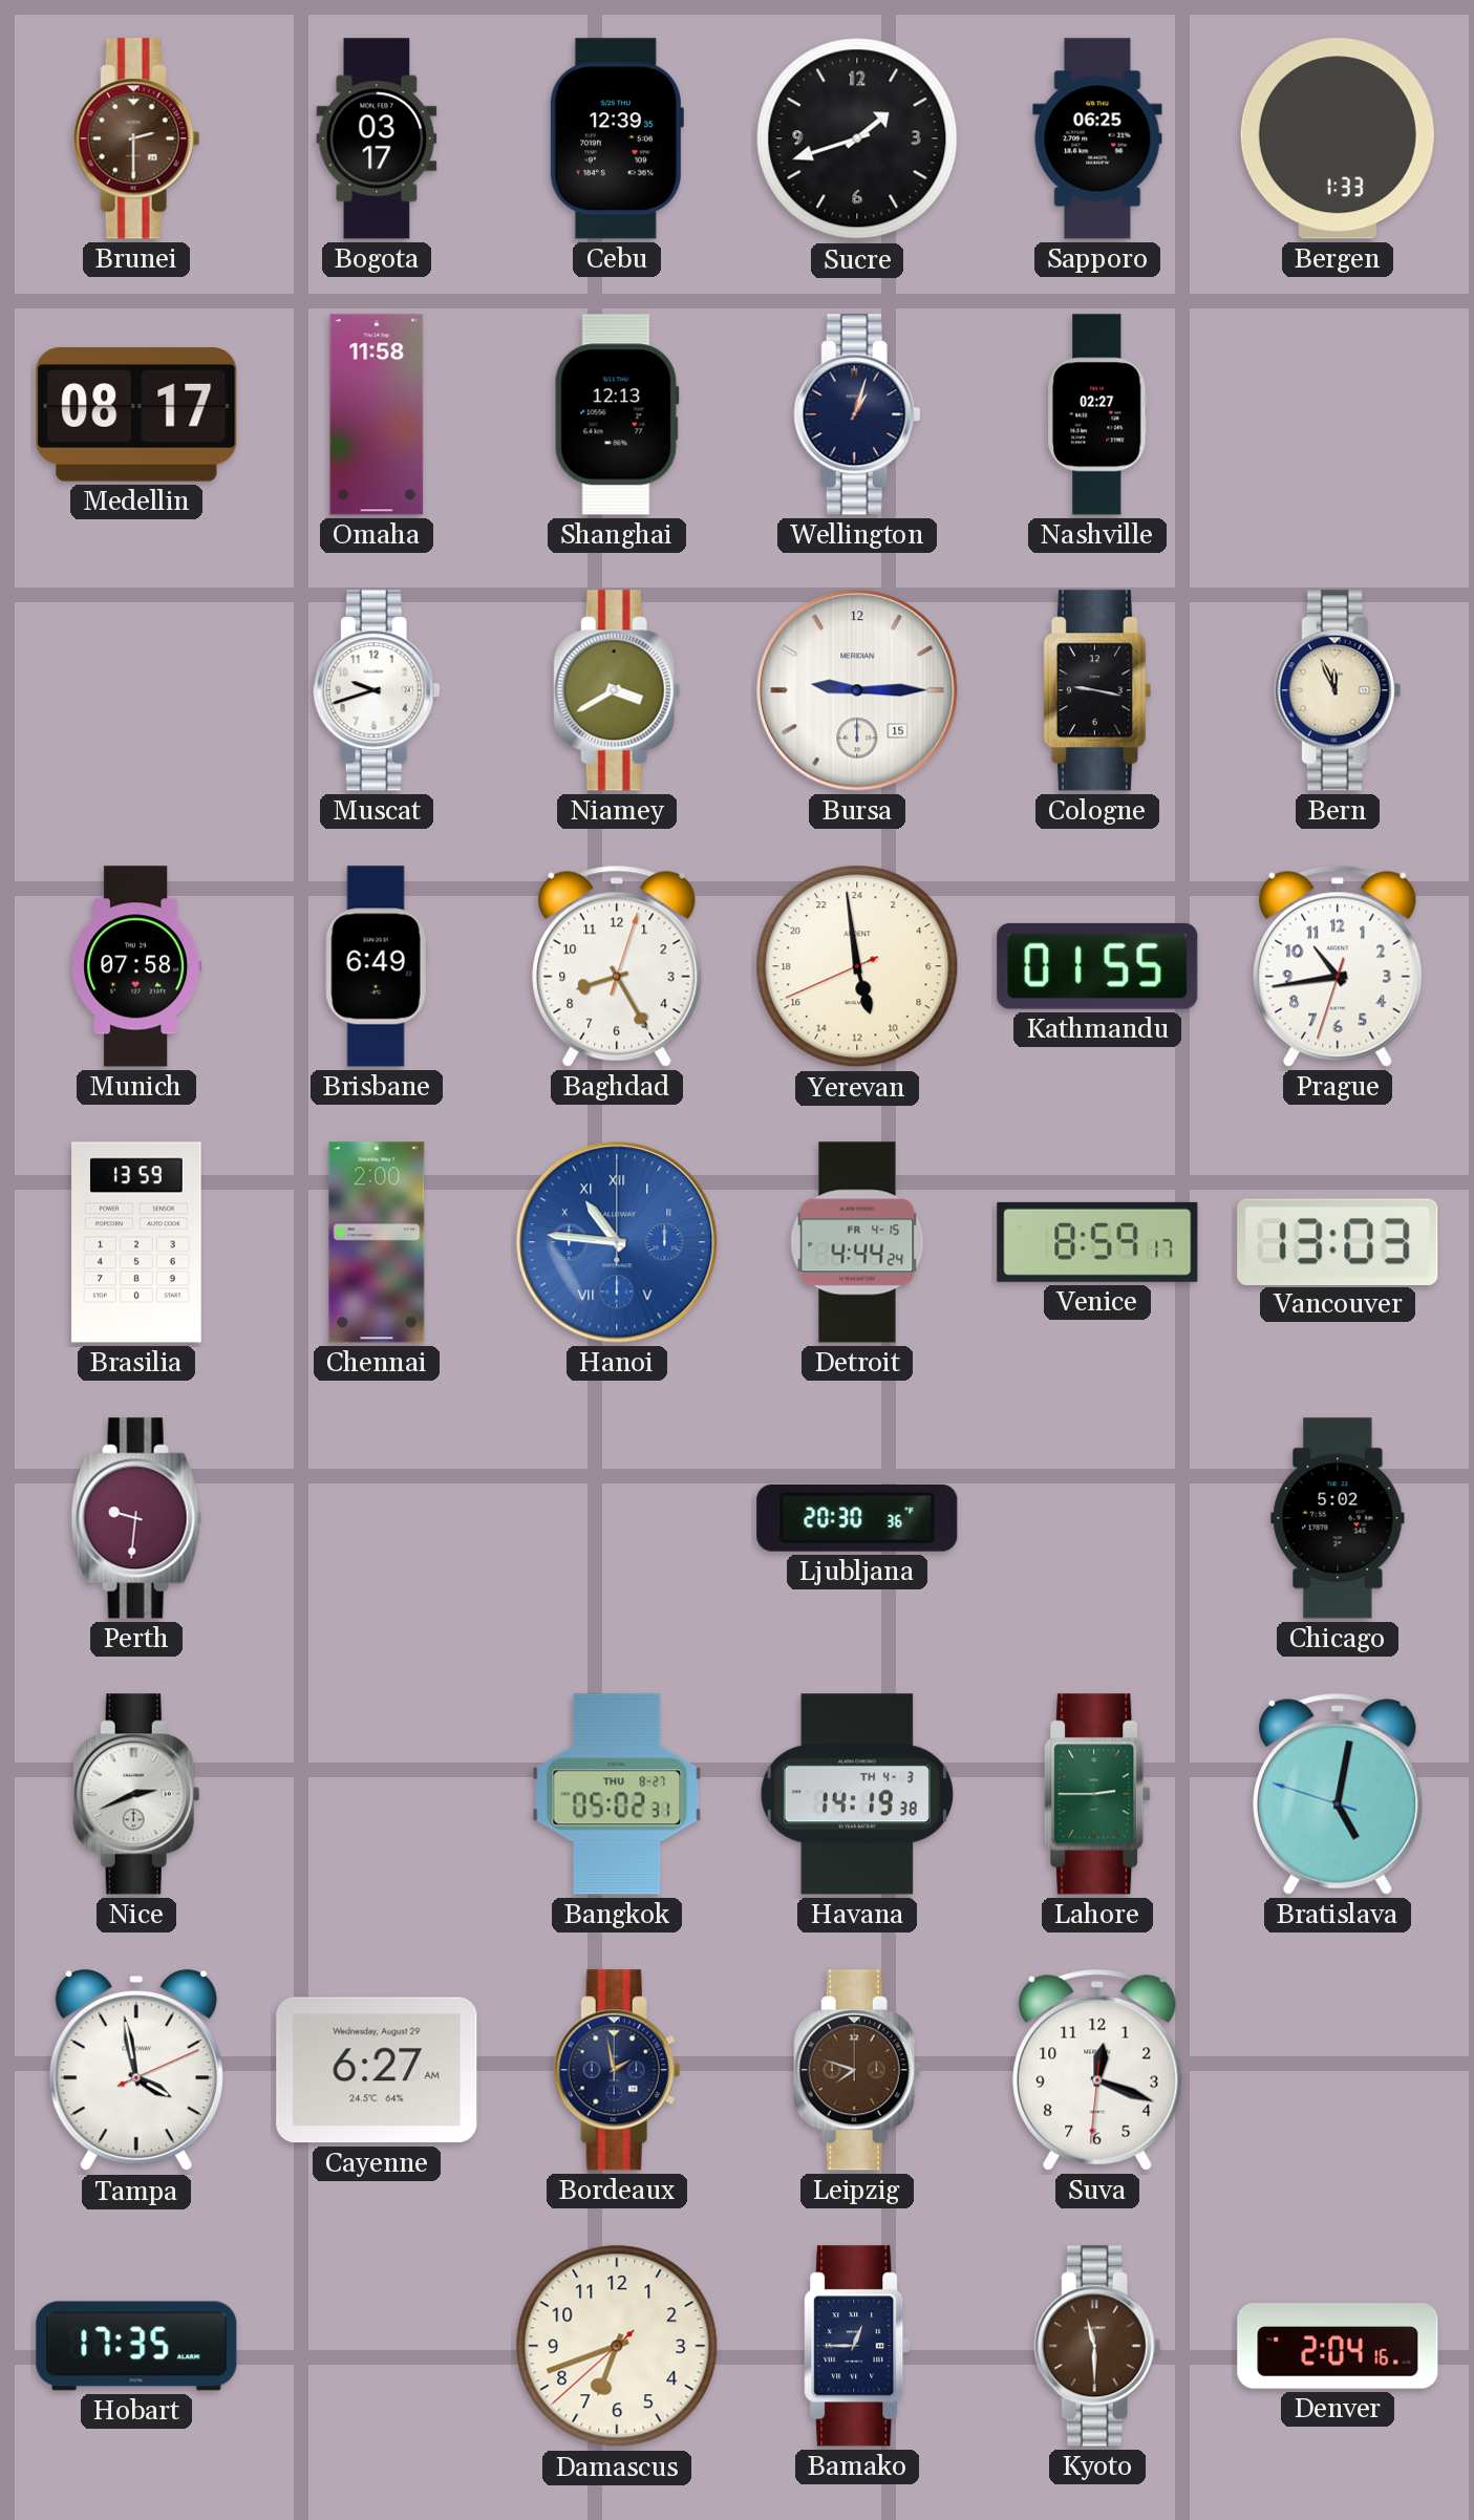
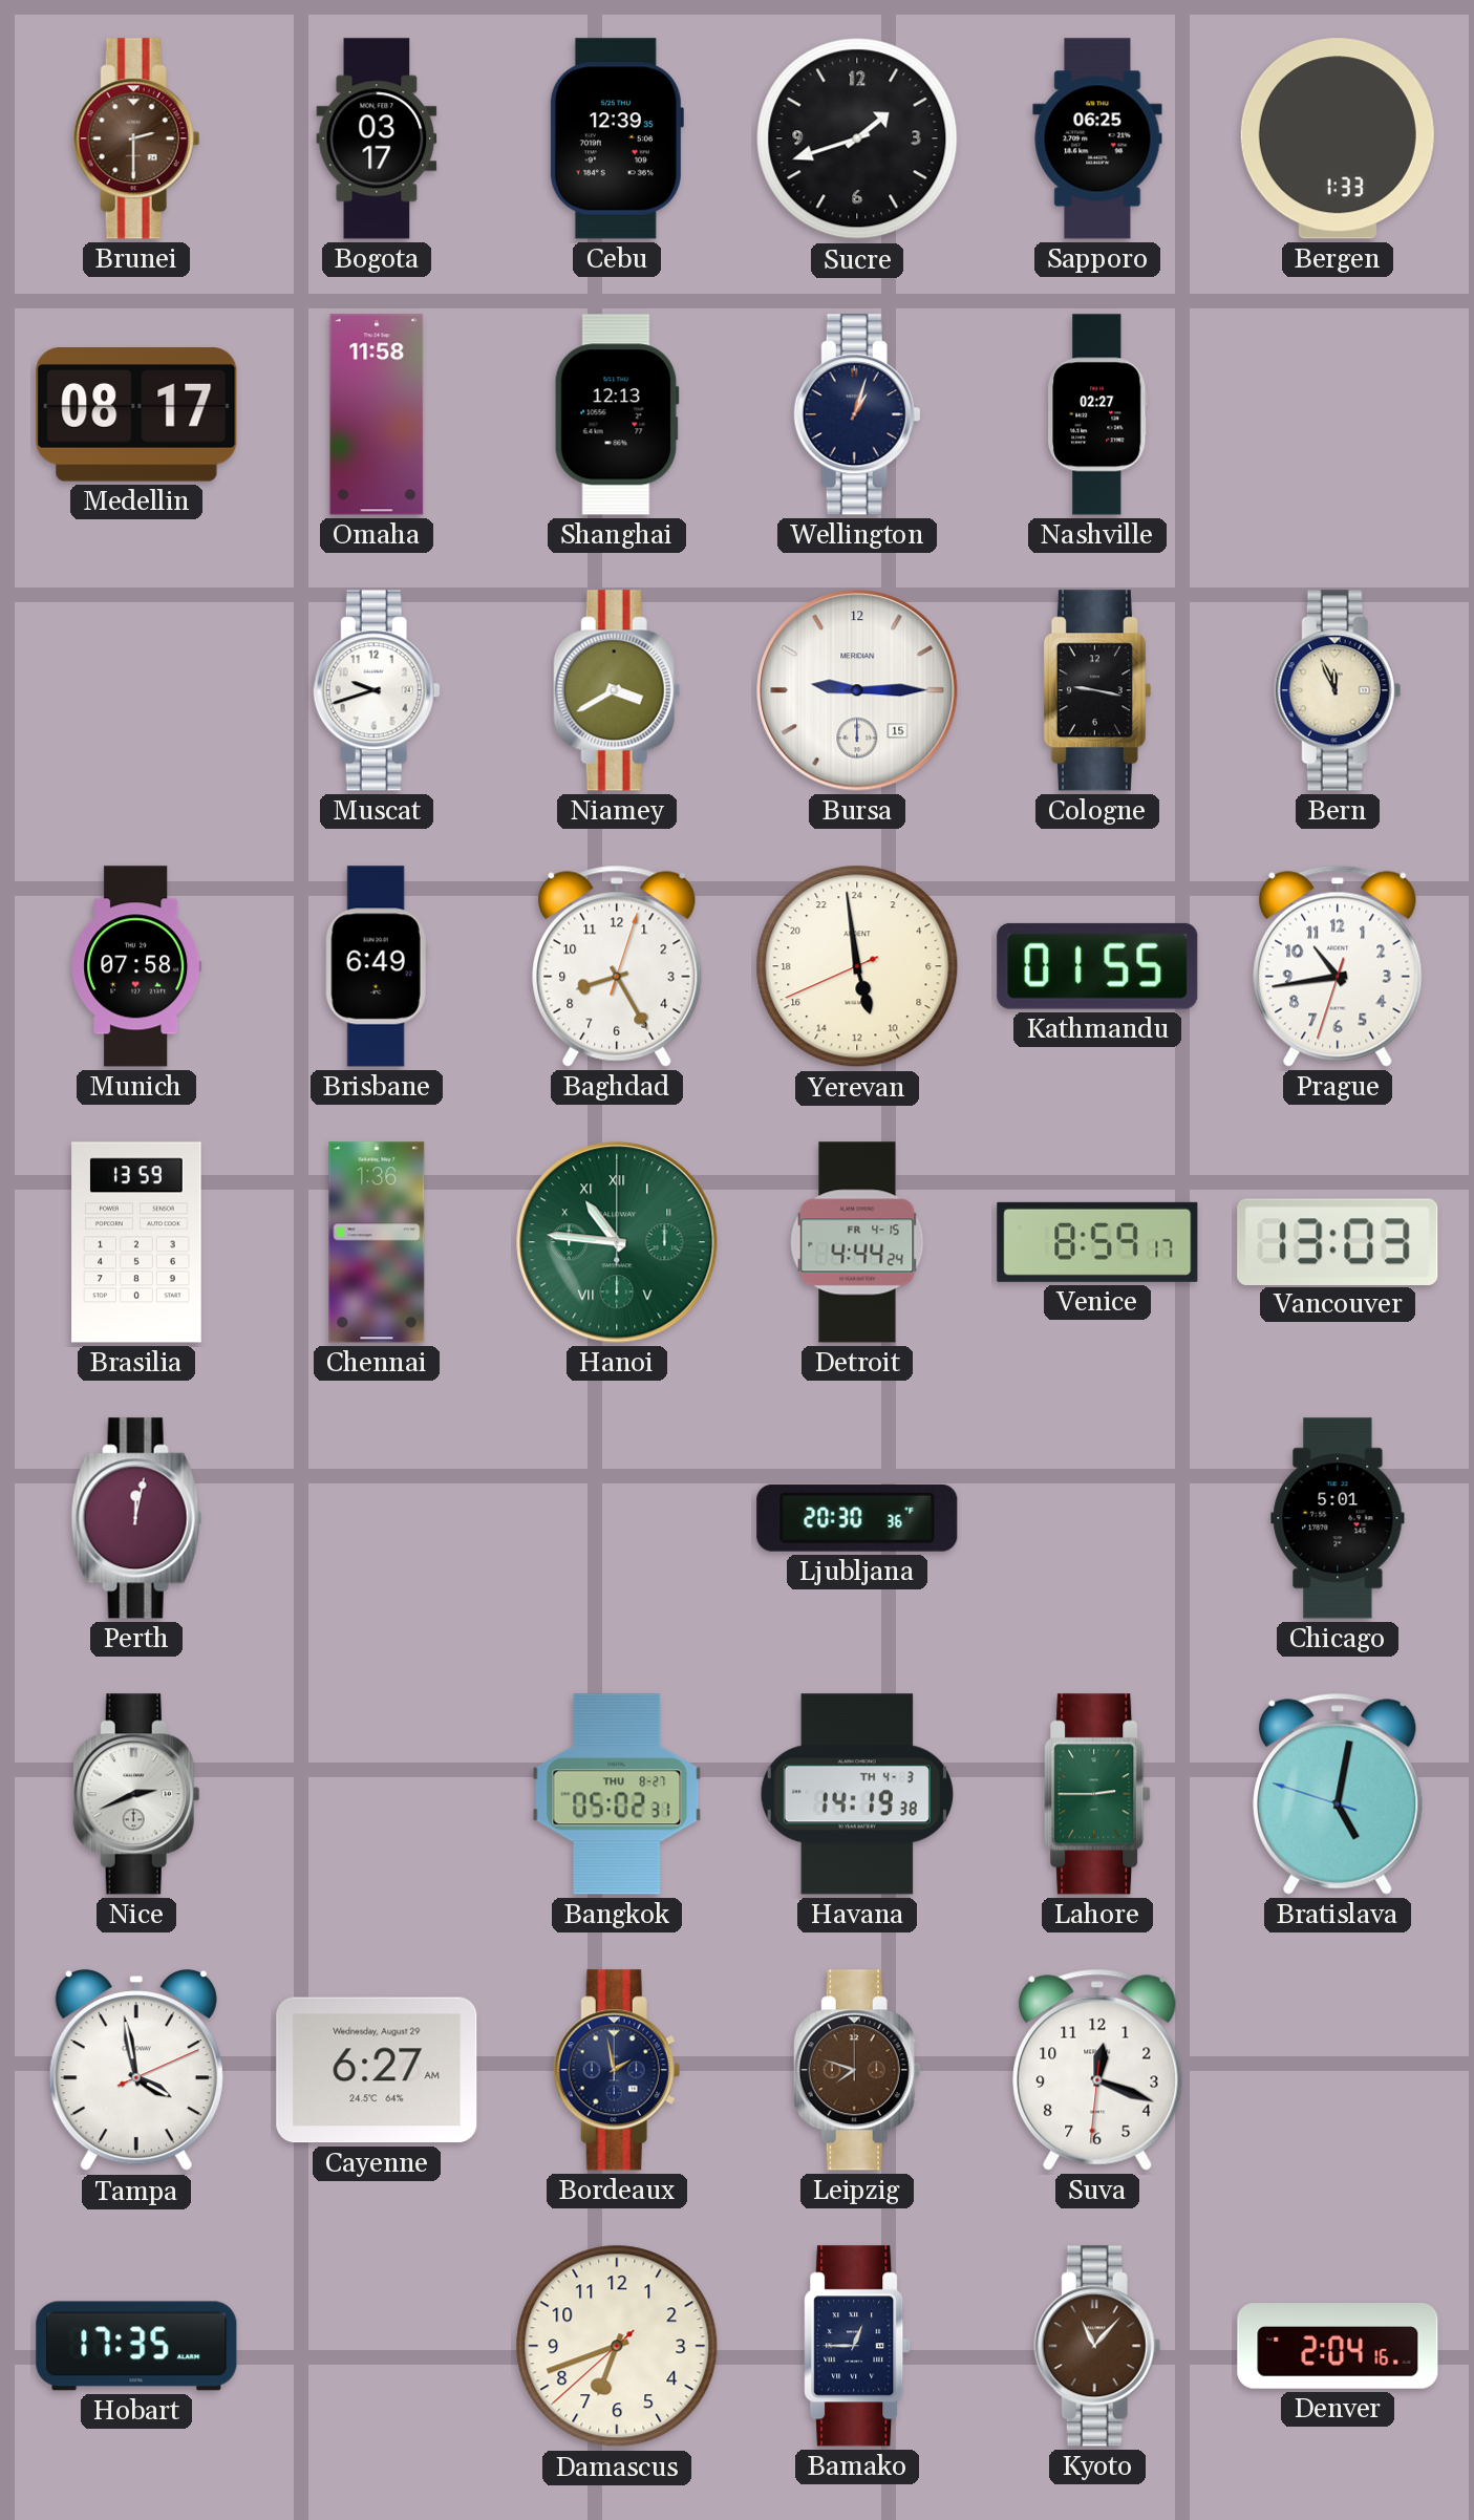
Chennai: 2:00 -> 1:36 (377, 1242)
Hanoi dial: blue -> green (617, 1242)
Perth: 9:31 -> 12:02 (136, 1518)
Chicago: 5:02 -> 5:01 (1338, 1518)
Kyoto: 11:30 -> 11:07 (1097, 2346)
